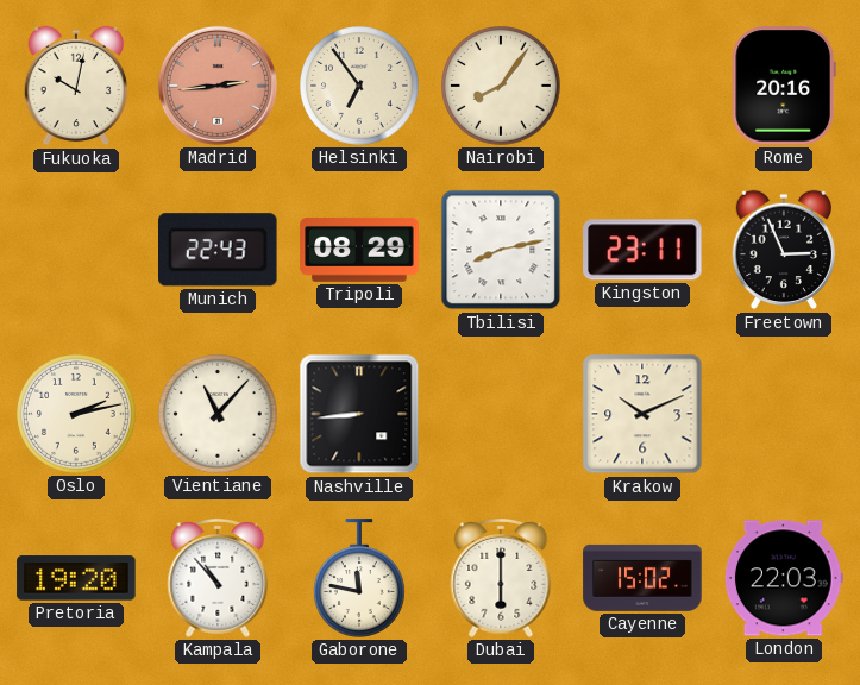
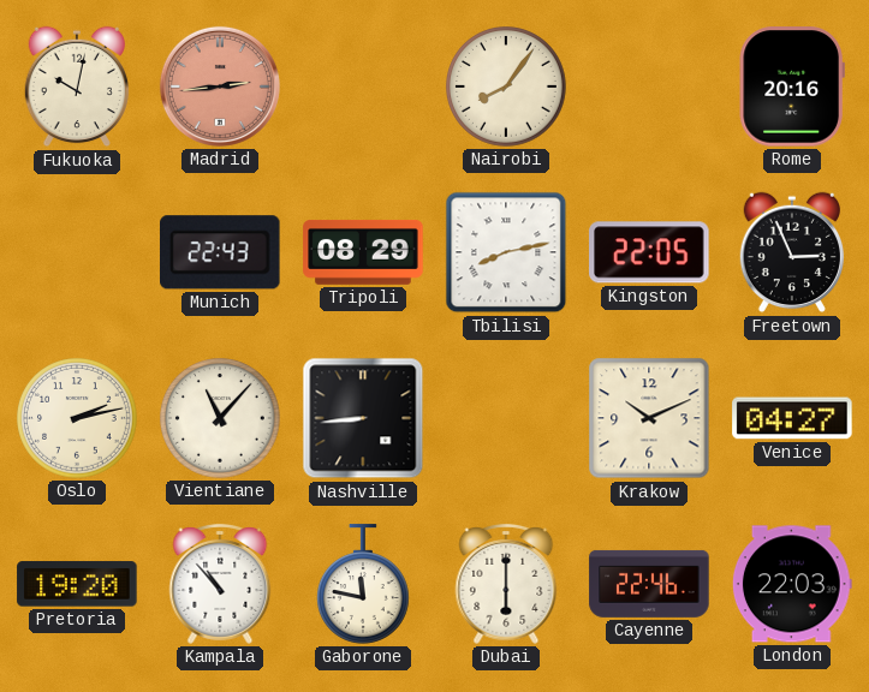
Helsinki: 6:54 -> none (360, 87)
Kingston: 23:11 -> 22:05 (649, 252)
Venice: none -> 04:27 (792, 418)
Cayenne: 15:02 -> 22:46 (649, 584)
